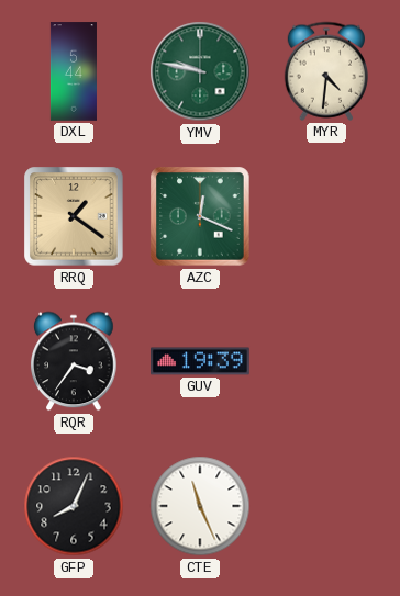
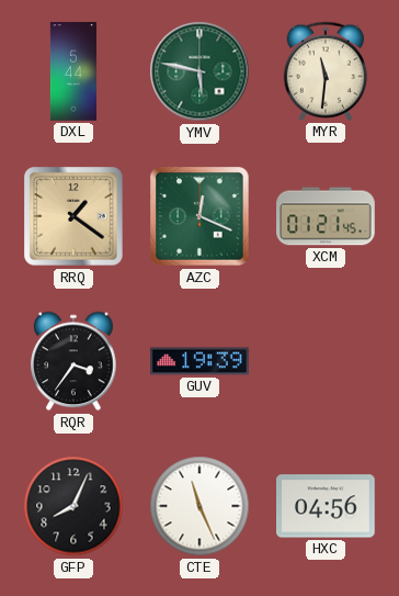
YMV: 9:47 -> 5:47 (200, 71)
MYR: 4:31 -> 11:31 (324, 71)
XCM: none -> 01:21 (326, 216)
HXC: none -> 04:56 (327, 506)
